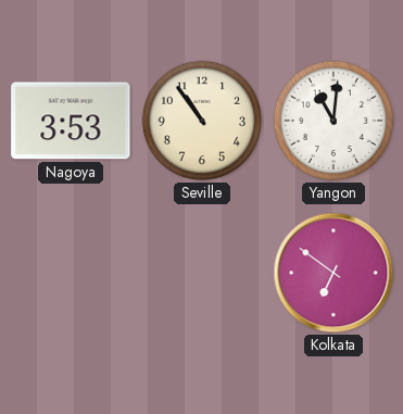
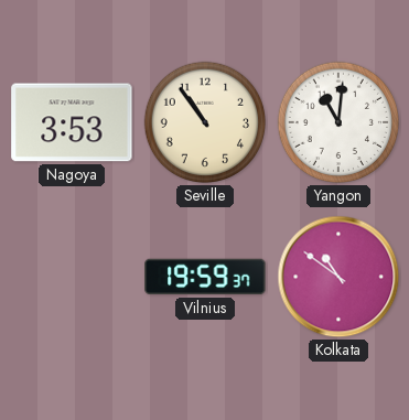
Vilnius: none -> 19:59 (205, 277)
Kolkata: 6:51 -> 10:51 (338, 277)
